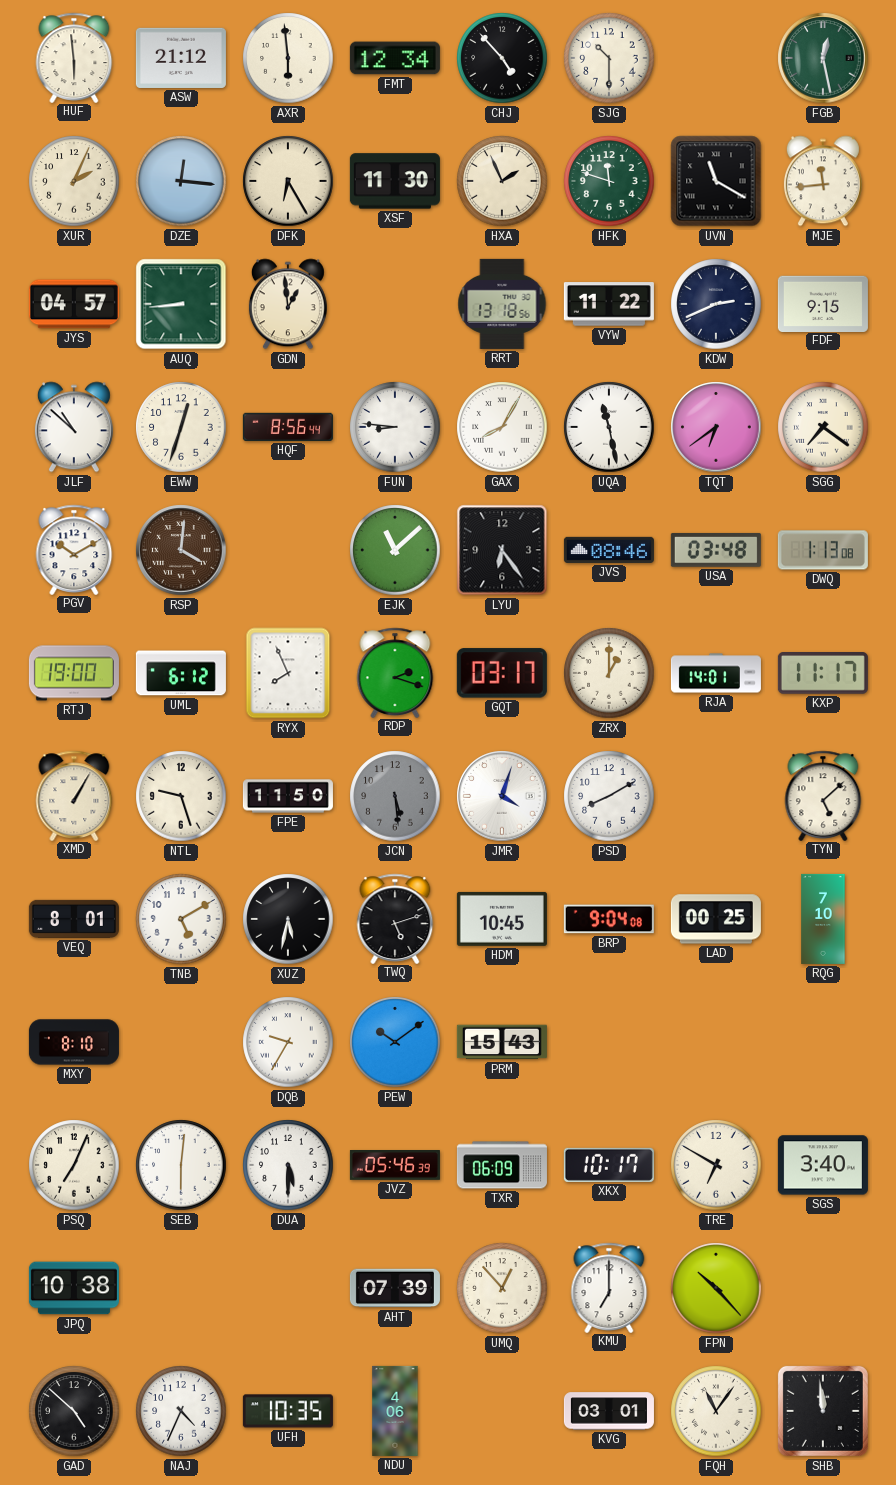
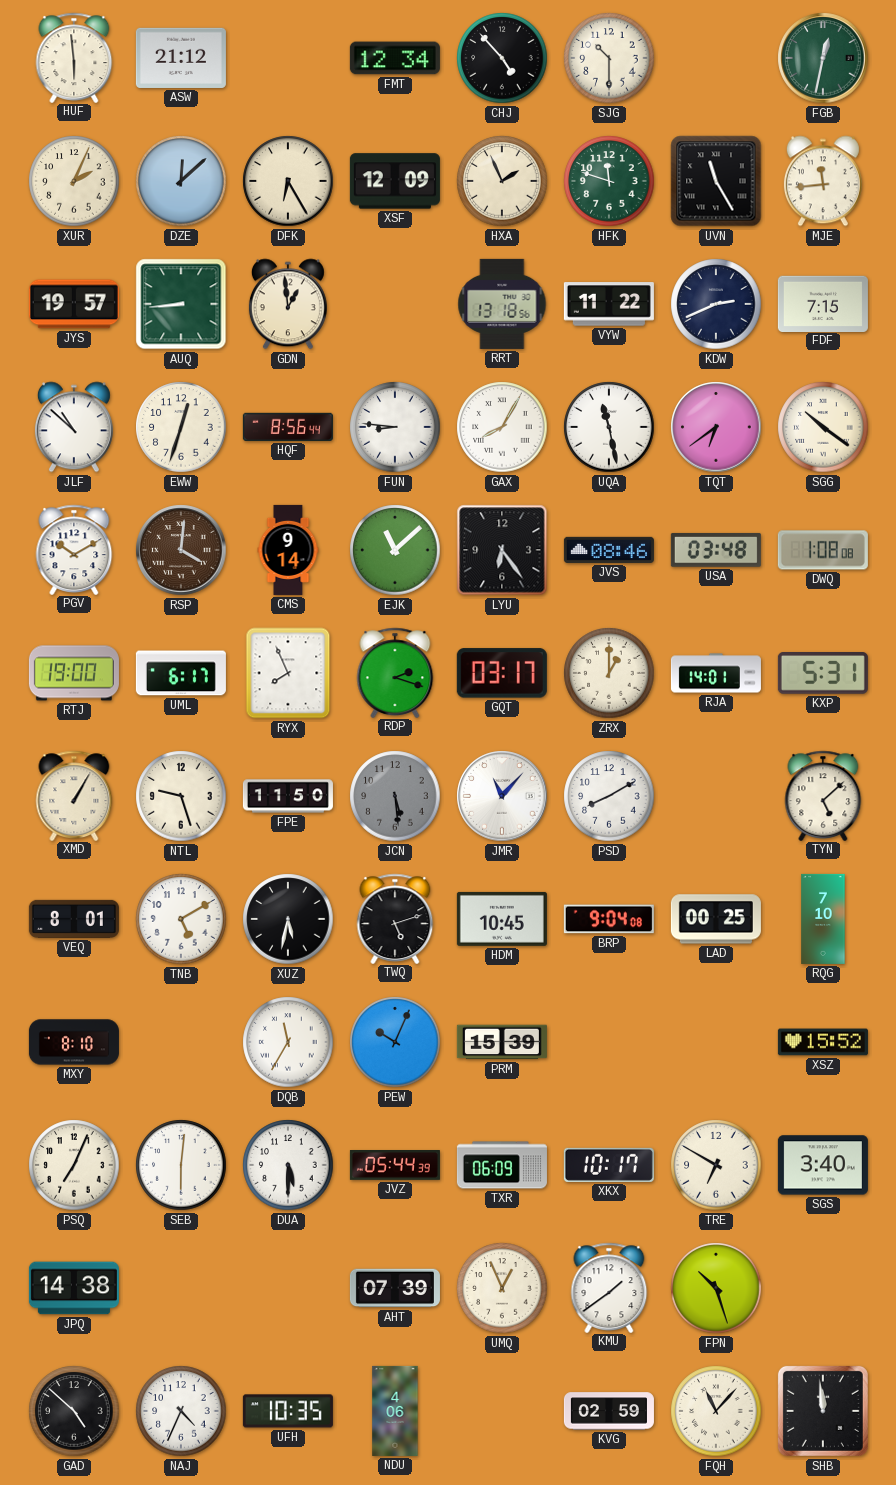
AXR: 5:59 -> none (288, 58)
FGB: 12:28 -> 12:32 (823, 58)
DZE: 12:16 -> 12:08 (181, 181)
XSF: 11:30 -> 12:09 (395, 181)
UVN: 11:20 -> 11:25 (716, 181)
JYS: 04:57 -> 19:57 (74, 304)
FDF: 9:15 -> 7:15 (823, 303)
SGG: 7:21 -> 10:21 (823, 427)
CMS: none -> 9:14 (288, 550)
DWQ: 1:13 -> 1:08 (823, 550)
UML: 6:12 -> 6:17 (181, 673)
KXP: 11:17 -> 5:31 (823, 674)
JMR: 4:03 -> 11:07 (502, 796)
DQB: 9:35 -> 11:35 (288, 1042)
PEW: 10:09 -> 10:04 (395, 1042)
PRM: 15:43 -> 15:39 (502, 1042)
XSZ: none -> 15:52 (823, 1042)
JVZ: 05:46 -> 05:44 (395, 1166)
JPQ: 10:38 -> 14:38 (74, 1288)
UMQ: 12:53 -> 12:56 (502, 1288)
KMU: 7:00 -> 1:39 (609, 1287)
FPN: 10:23 -> 10:27 (716, 1288)
KVG: 03:01 -> 02:59 (609, 1411)
FQH: 11:06 -> 11:07 (716, 1411)
